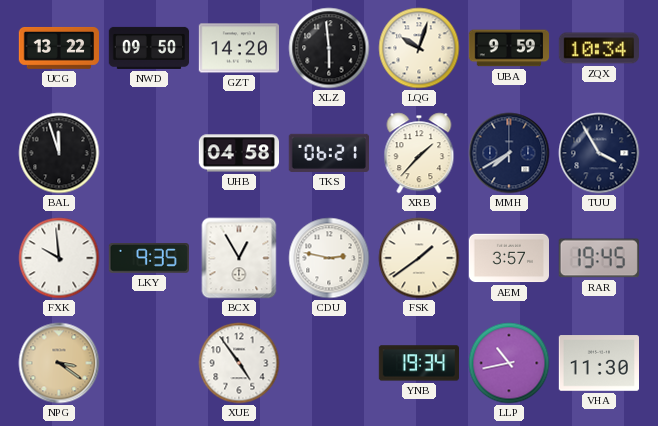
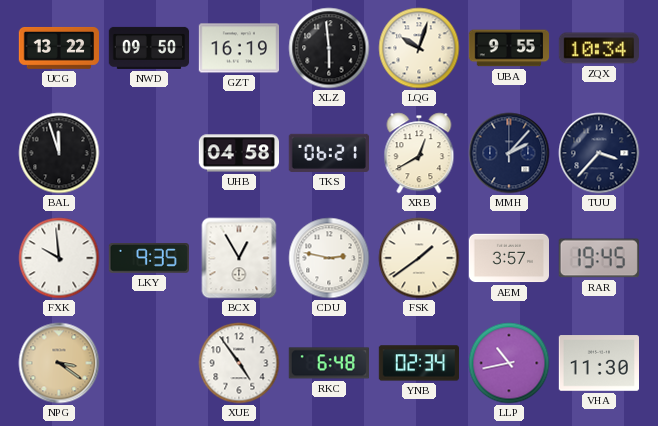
GZT: 14:20 -> 16:19 (238, 48)
UBA: 9:59 -> 9:55 (509, 48)
XRB: 1:37 -> 12:40 (419, 153)
MMH: 7:40 -> 2:07 (509, 153)
TUU: 3:55 -> 3:37 (599, 153)
RKC: none -> 6:48 (328, 363)
YNB: 19:34 -> 02:34 (418, 363)
